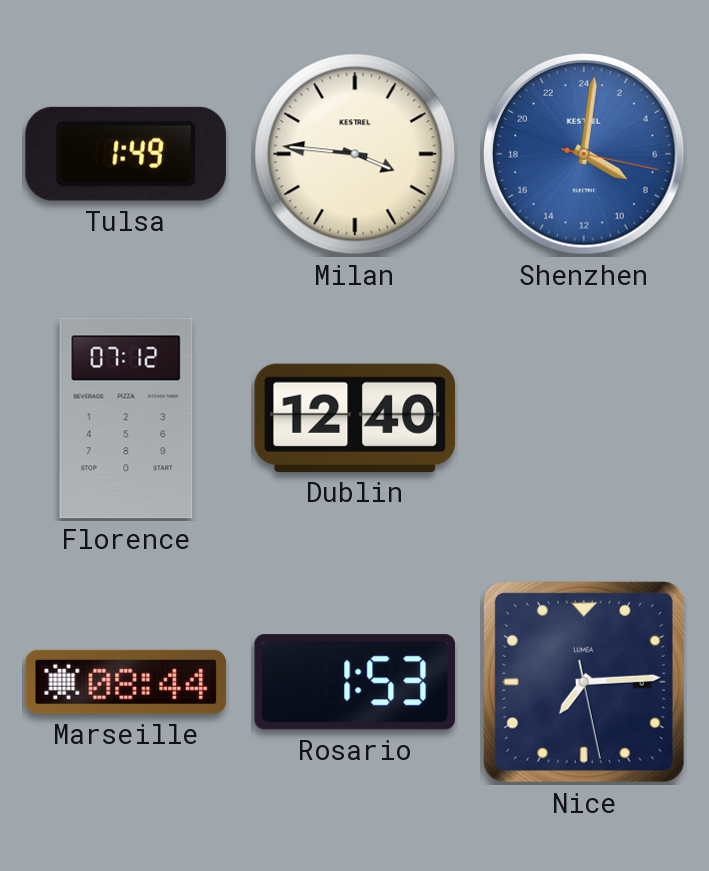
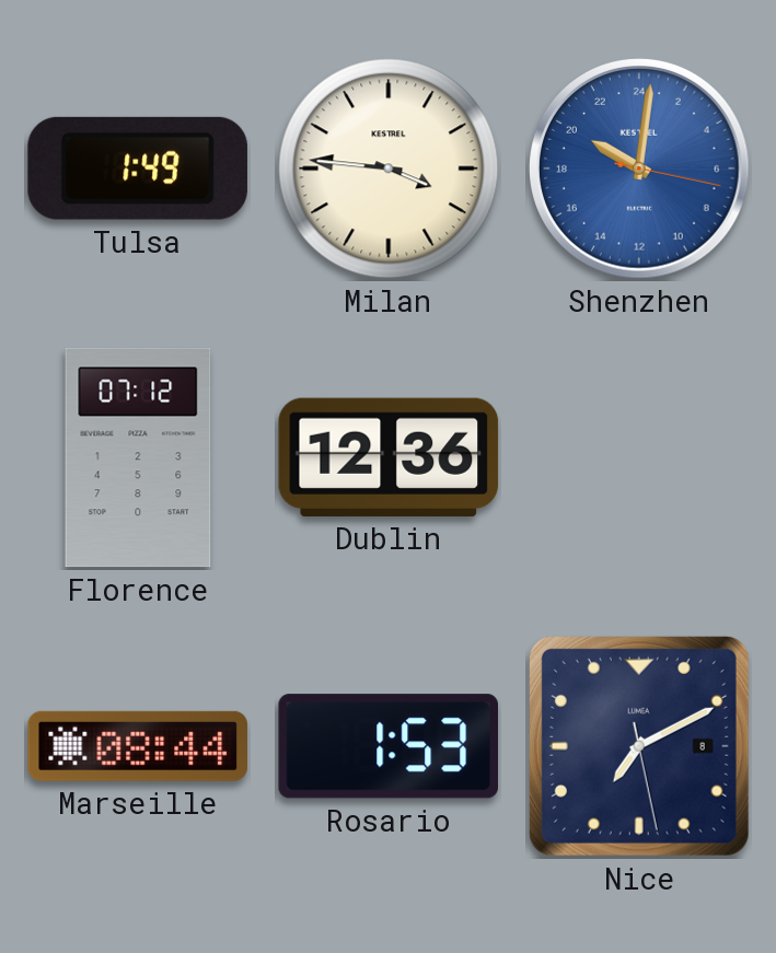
Shenzhen: 8:01 -> 20:01 (640, 170)
Dublin: 12:40 -> 12:36 (389, 457)
Nice: 7:14 -> 7:10 (639, 746)
